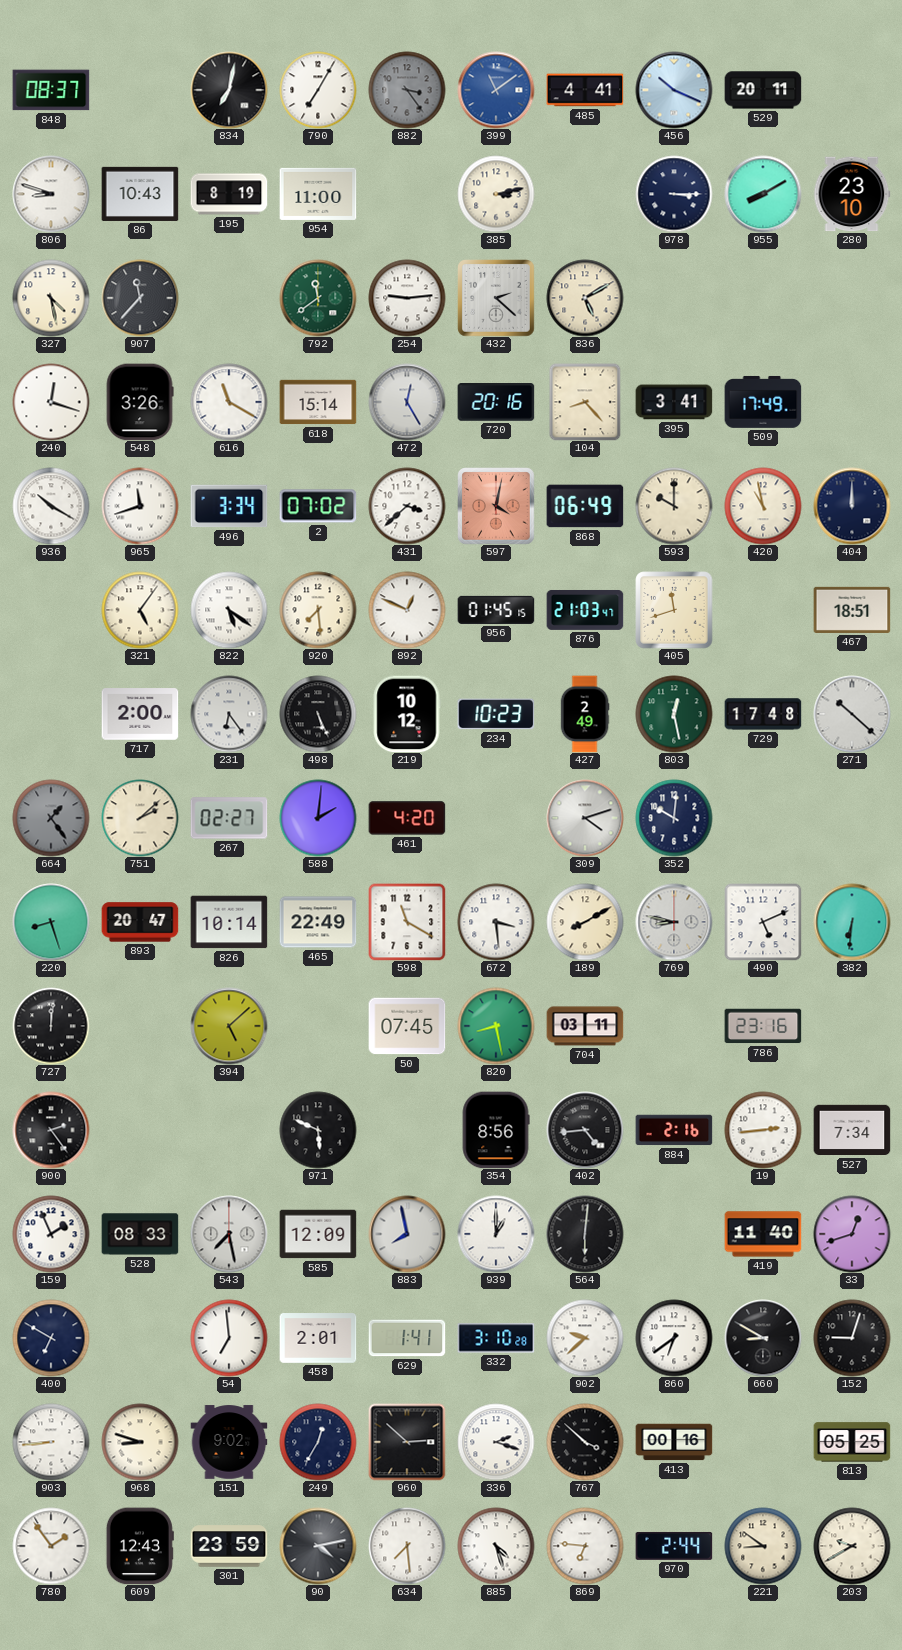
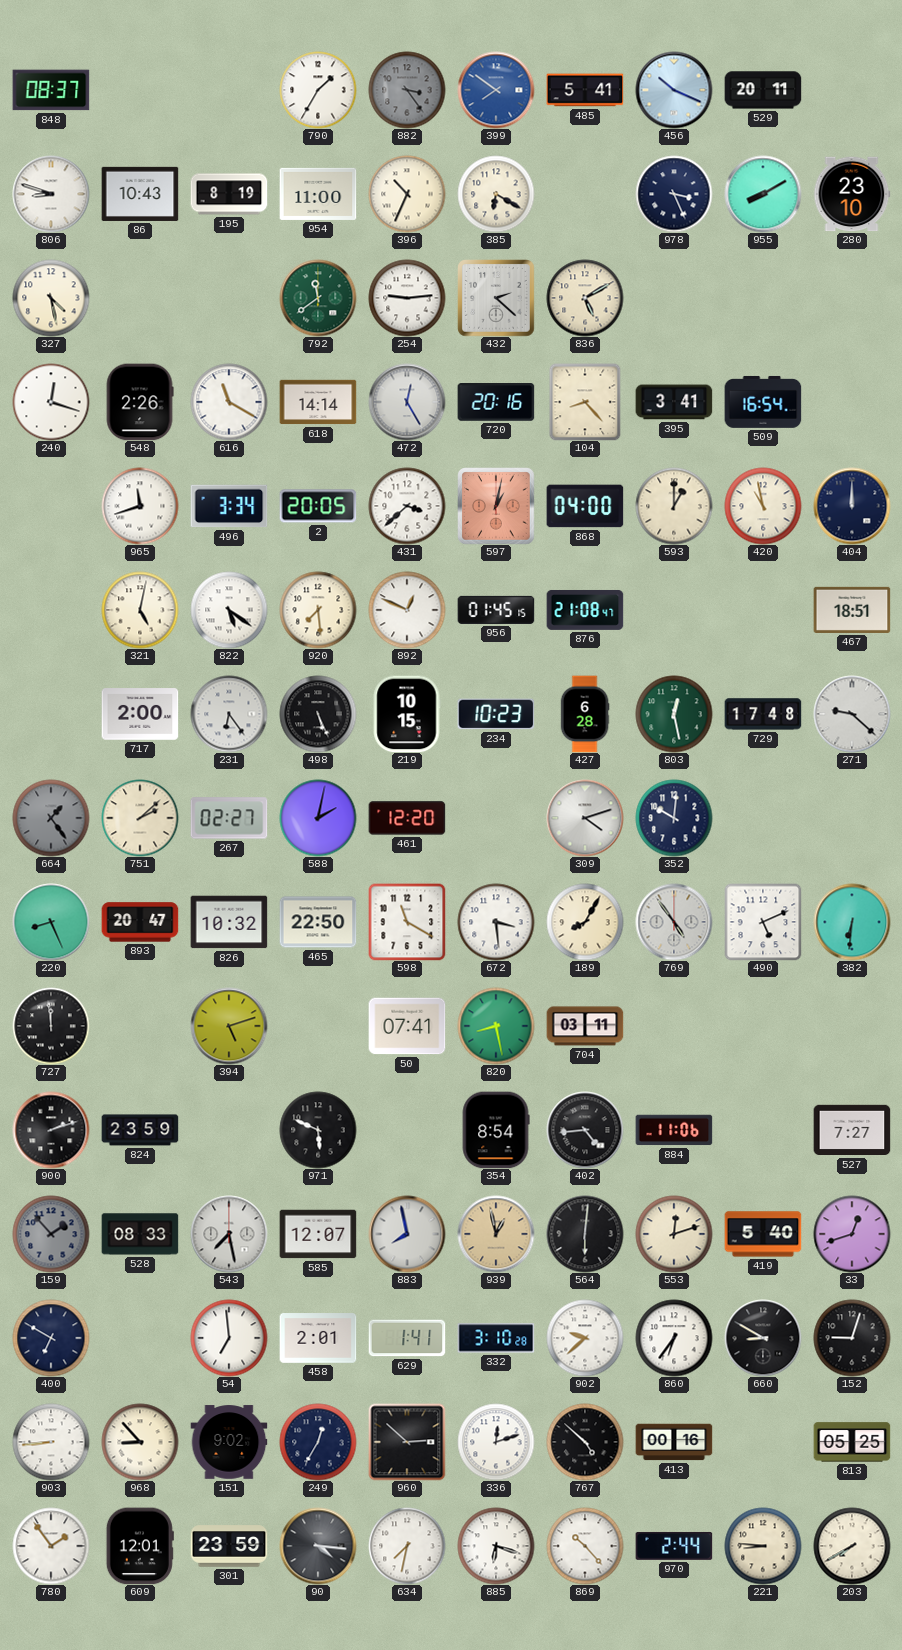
834: 7:02 -> none (229, 90)
790: 7:05 -> 1:35 (318, 90)
399: 11:09 -> 7:51 (496, 90)
485: 4:41 -> 5:41 (585, 90)
396: none -> 10:34 (407, 194)
385: 3:13 -> 6:20 (496, 194)
978: 3:15 -> 3:26 (674, 194)
907: 11:37 -> none (140, 298)
548: 3:26 -> 2:26 (140, 402)
618: 15:14 -> 14:14 (318, 402)
509: 17:49 -> 16:54 (763, 402)
936: 10:20 -> none (51, 506)
2: 07:02 -> 20:05 (318, 506)
597: 4:02 -> 1:02 (496, 506)
868: 06:49 -> 04:00 (585, 506)
593: 10:00 -> 1:00 (674, 506)
321: 5:06 -> 5:02 (140, 610)
876: 21:03 -> 21:08 (585, 610)
405: 11:42 -> none (674, 610)
219: 10:12 -> 10:15 (407, 714)
427: 2:49 -> 6:28 (585, 714)
271: 10:22 -> 9:22 (852, 714)
588: 2:01 -> 2:02 (318, 818)
461: 4:20 -> 12:20 (407, 818)
220: 8:27 -> 8:26 (51, 922)
826: 10:14 -> 10:32 (229, 922)
465: 22:49 -> 22:50 (318, 922)
189: 8:10 -> 8:05 (585, 922)
769: 8:47 -> 4:54 (674, 922)
727: 12:01 -> 11:59 (51, 1026)
394: 5:08 -> 5:12 (229, 1026)
50: 07:45 -> 07:41 (407, 1026)
786: 23:16 -> none (763, 1026)
900: 2:24 -> 2:12 (51, 1130)
824: none -> 23:59 (140, 1130)
354: 8:56 -> 8:54 (496, 1130)
884: 2:16 -> 11:06 (674, 1130)
19: 2:44 -> none (763, 1130)
527: 7:34 -> 7:27 (852, 1130)
159: 1:56 -> 1:53 (51, 1234)
159 dial: white -> grey (51, 1234)
585: 12:09 -> 12:07 (318, 1234)
939: 1:00 -> 12:58 (496, 1234)
939 dial: white -> champagne (496, 1234)
553: none -> 12:12 (674, 1234)
419: 11:40 -> 5:40 (763, 1234)
860: 6:39 -> 6:36 (674, 1338)
968: 8:48 -> 8:53 (140, 1442)
336: 2:18 -> 12:12 (496, 1442)
767: 3:52 -> 4:52 (585, 1442)
609: 12:43 -> 12:01 (140, 1546)
90: 4:13 -> 4:16 (318, 1546)
634: 7:29 -> 7:32 (407, 1546)
885: 4:27 -> 6:18 (496, 1546)
869: 6:46 -> 10:23 (585, 1546)
221: 8:51 -> 8:46 (763, 1546)
203: 9:40 -> 7:40 (852, 1546)
